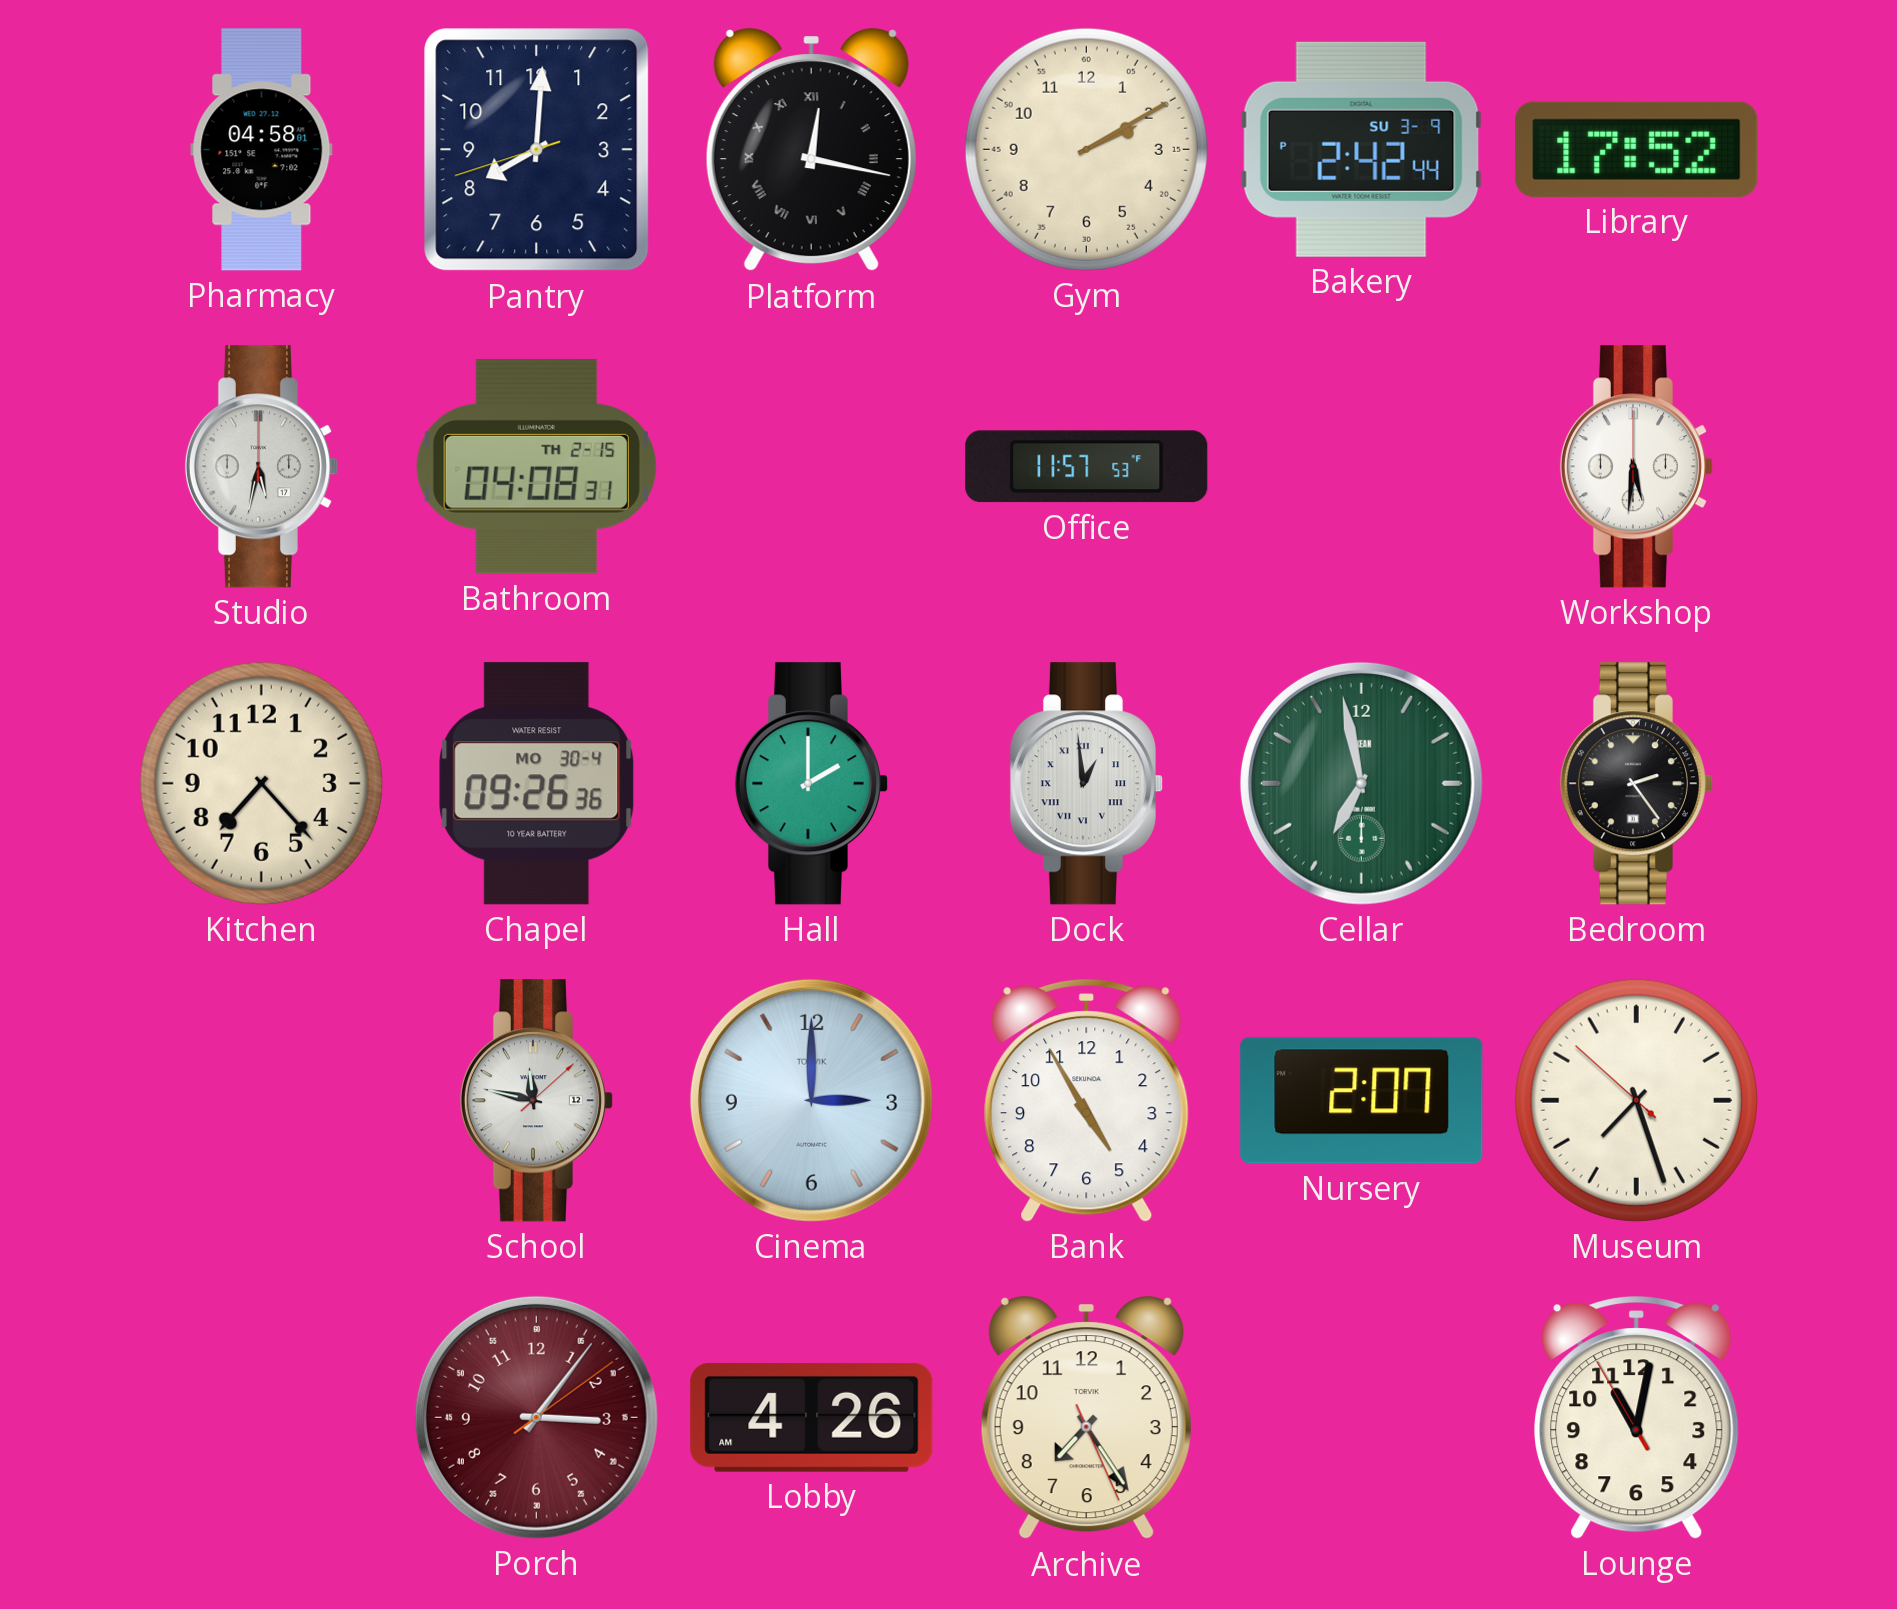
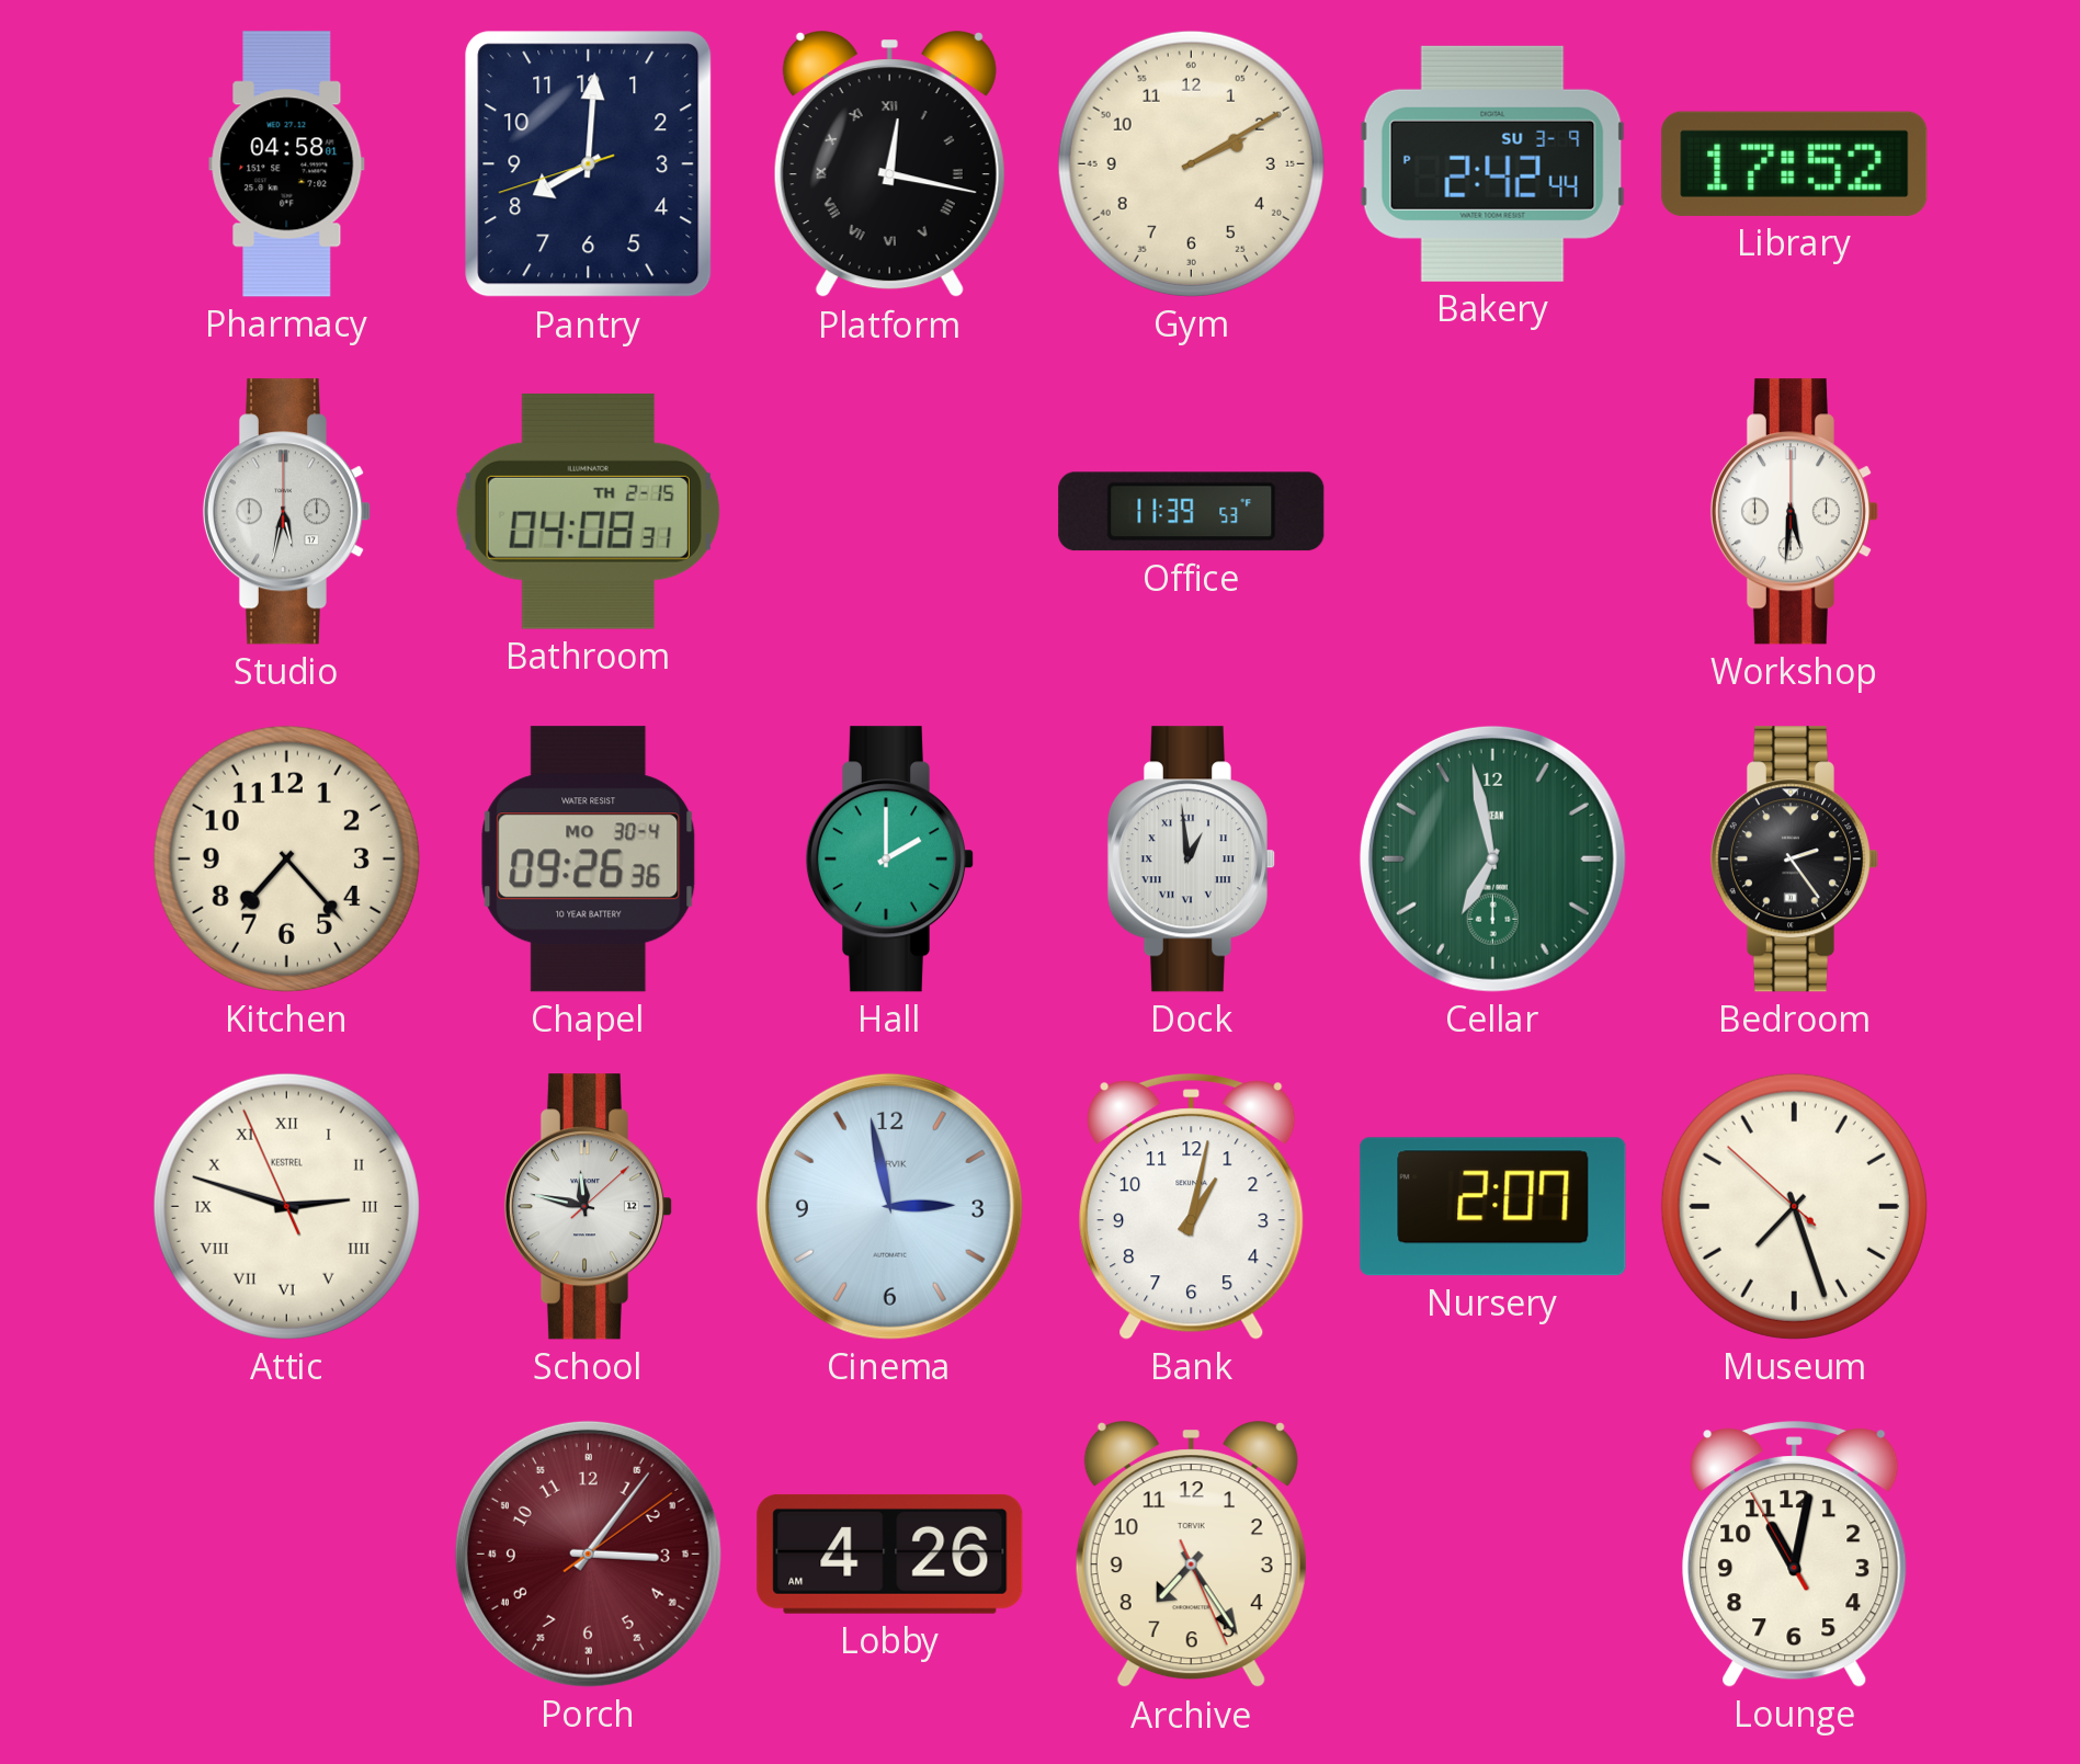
Office: 11:57 -> 11:39 (1192, 512)
Attic: none -> 2:47 (286, 1206)
Cinema: 3:00 -> 2:58 (889, 1206)
Bank: 4:55 -> 1:02 (1192, 1207)
